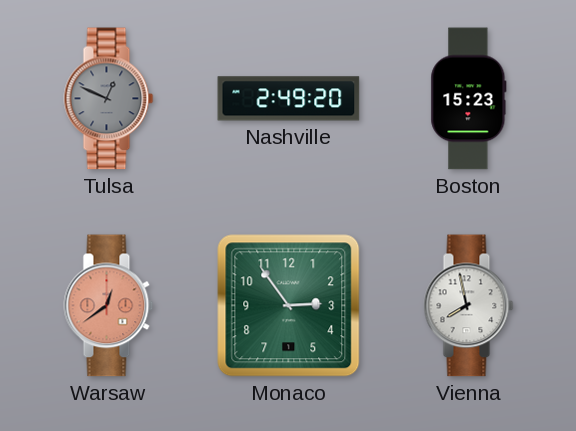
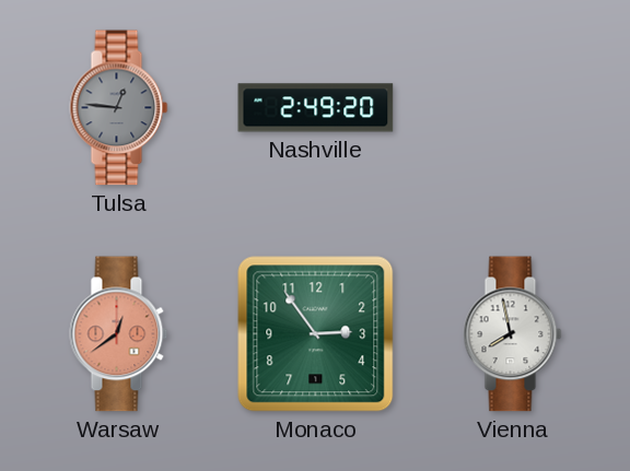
Tulsa: 12:49 -> 12:46 (119, 108)
Boston: 15:23 -> none (469, 99)
